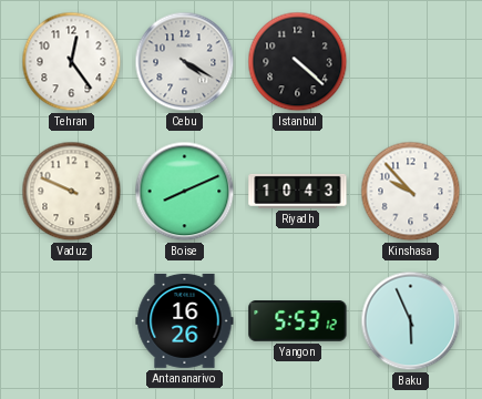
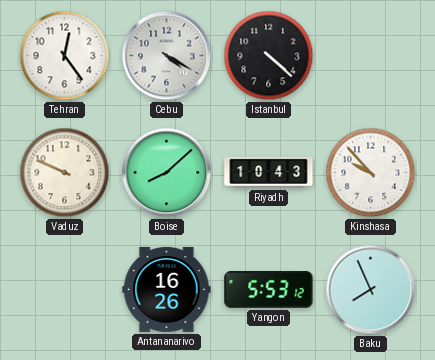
Boise: 8:11 -> 8:08 (167, 173)
Baku: 5:56 -> 7:56 (371, 290)
